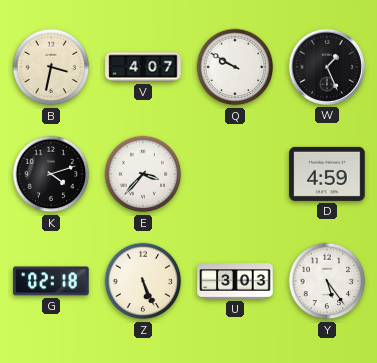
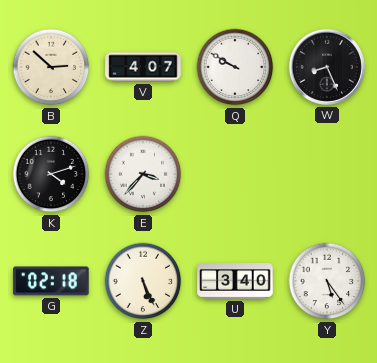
B: 3:32 -> 2:52 (51, 67)
W: 1:26 -> 8:26 (327, 67)
D: 4:59 -> none (327, 174)
U: 3:03 -> 3:40 (235, 281)
